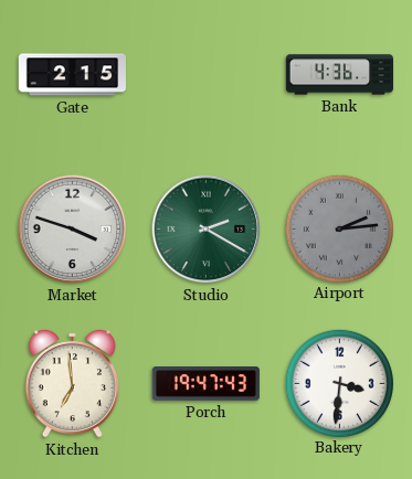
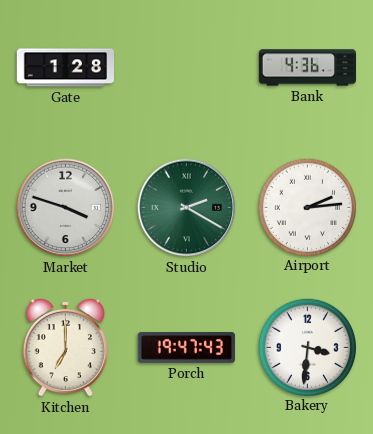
Gate: 2:15 -> 1:28 (65, 68)
Airport dial: grey -> white (307, 207)
Kitchen: 6:59 -> 7:00 (65, 347)
